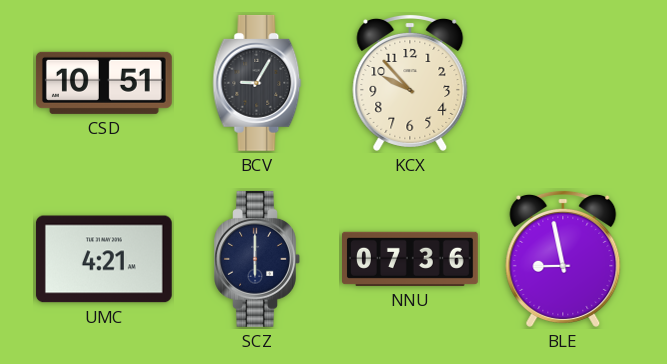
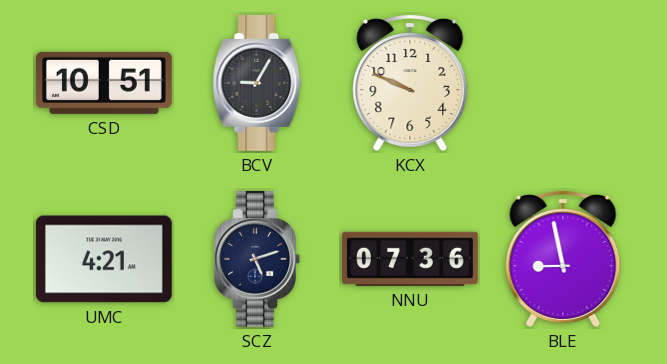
KCX: 9:53 -> 9:49 (410, 82)
SCZ: 6:00 -> 5:12 (257, 259)
